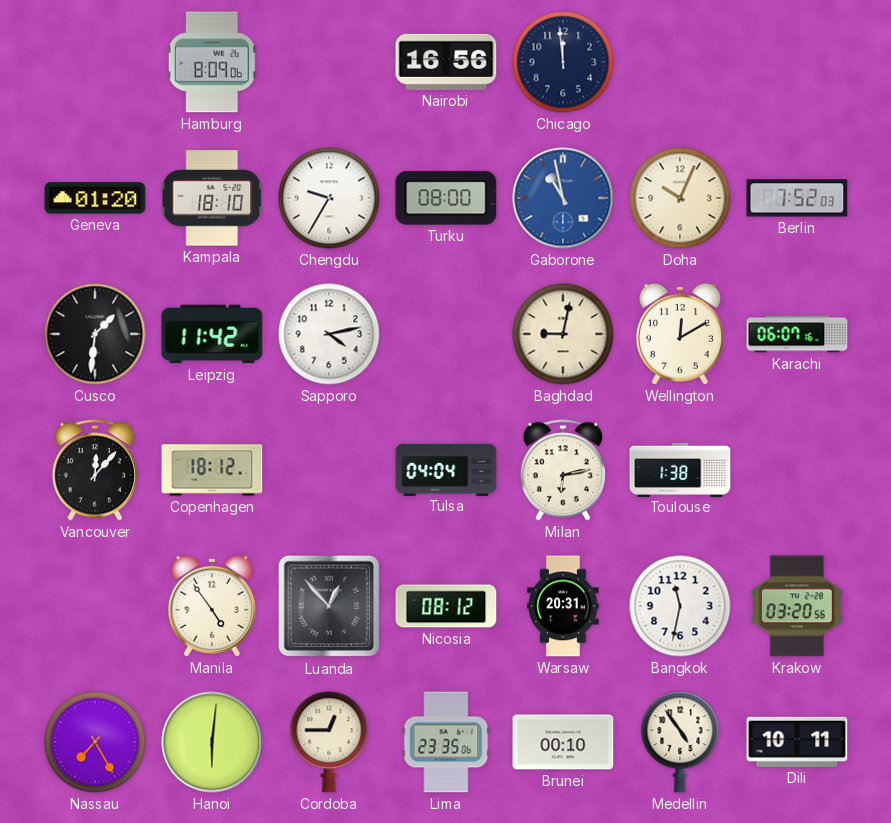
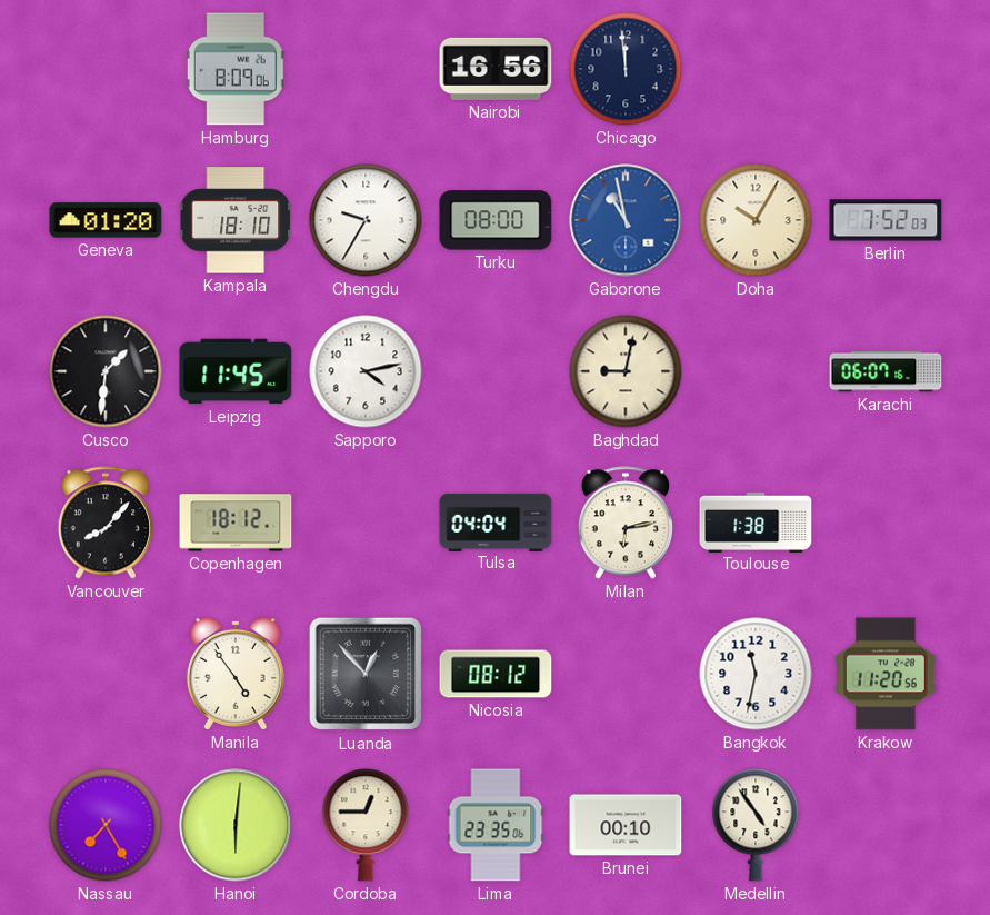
Doha: 10:04 -> 10:05 (756, 220)
Leipzig: 11:42 -> 11:45 (236, 371)
Wellington: 12:10 -> none (680, 334)
Vancouver: 12:07 -> 8:07 (106, 523)
Warsaw: 20:31 -> none (563, 606)
Krakow: 03:20 -> 11:20 (886, 674)
Dili: 10:11 -> none (797, 742)
